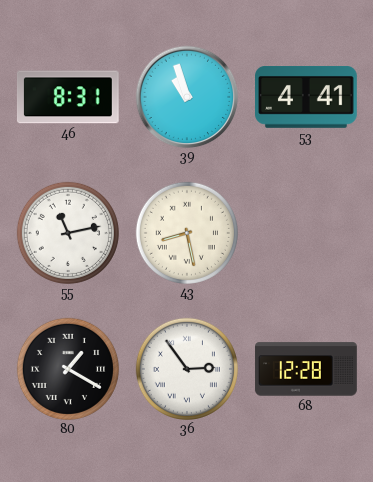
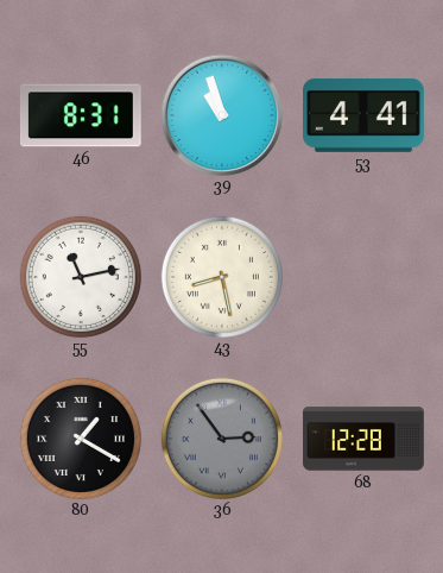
36 dial: white -> grey (222, 439)
